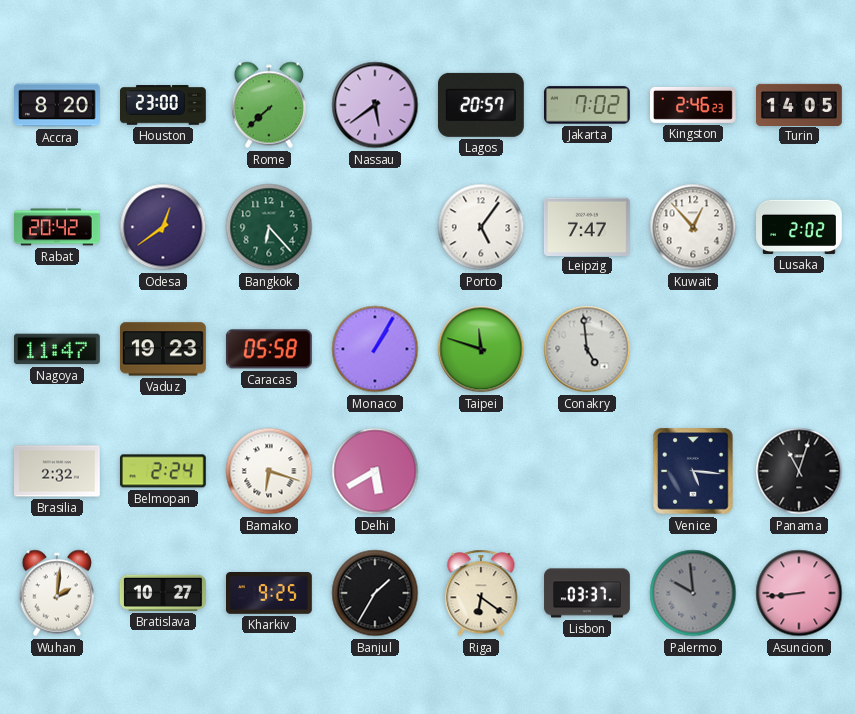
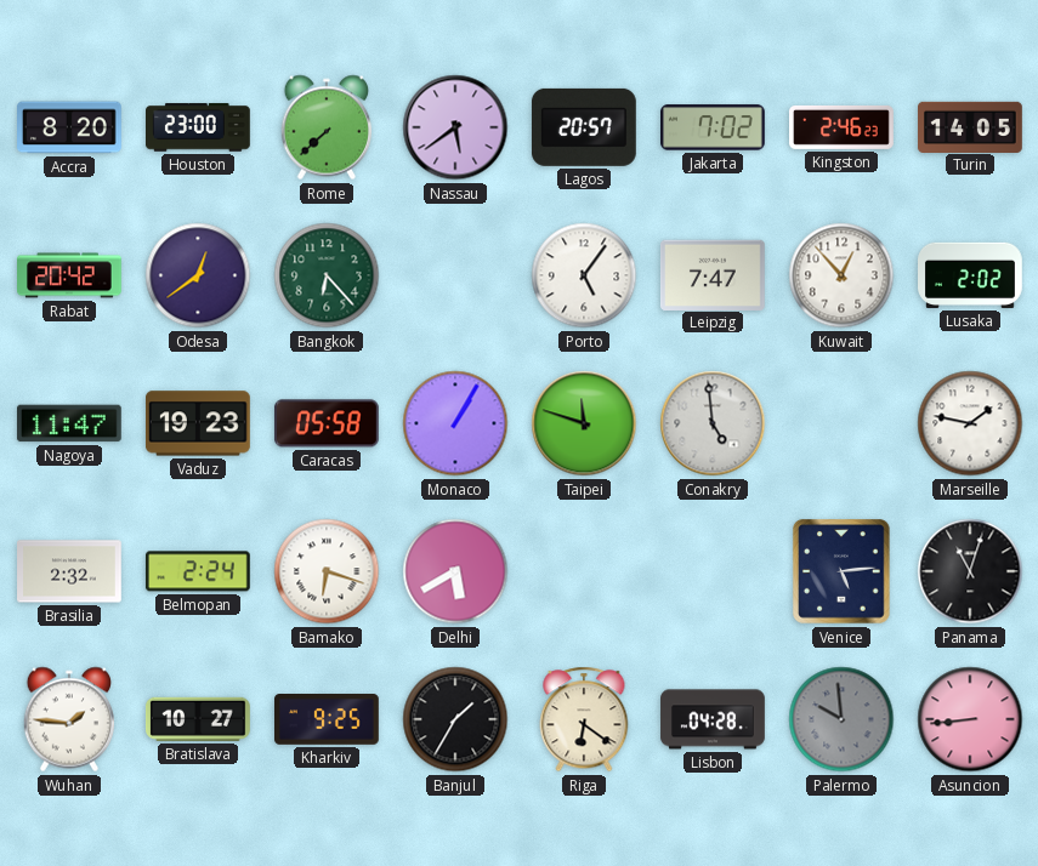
Marseille: none -> 1:47 (970, 423)
Venice: 5:16 -> 5:14 (843, 571)
Wuhan: 2:01 -> 1:46 (69, 719)
Lisbon: 03:37 -> 04:28 (713, 719)
